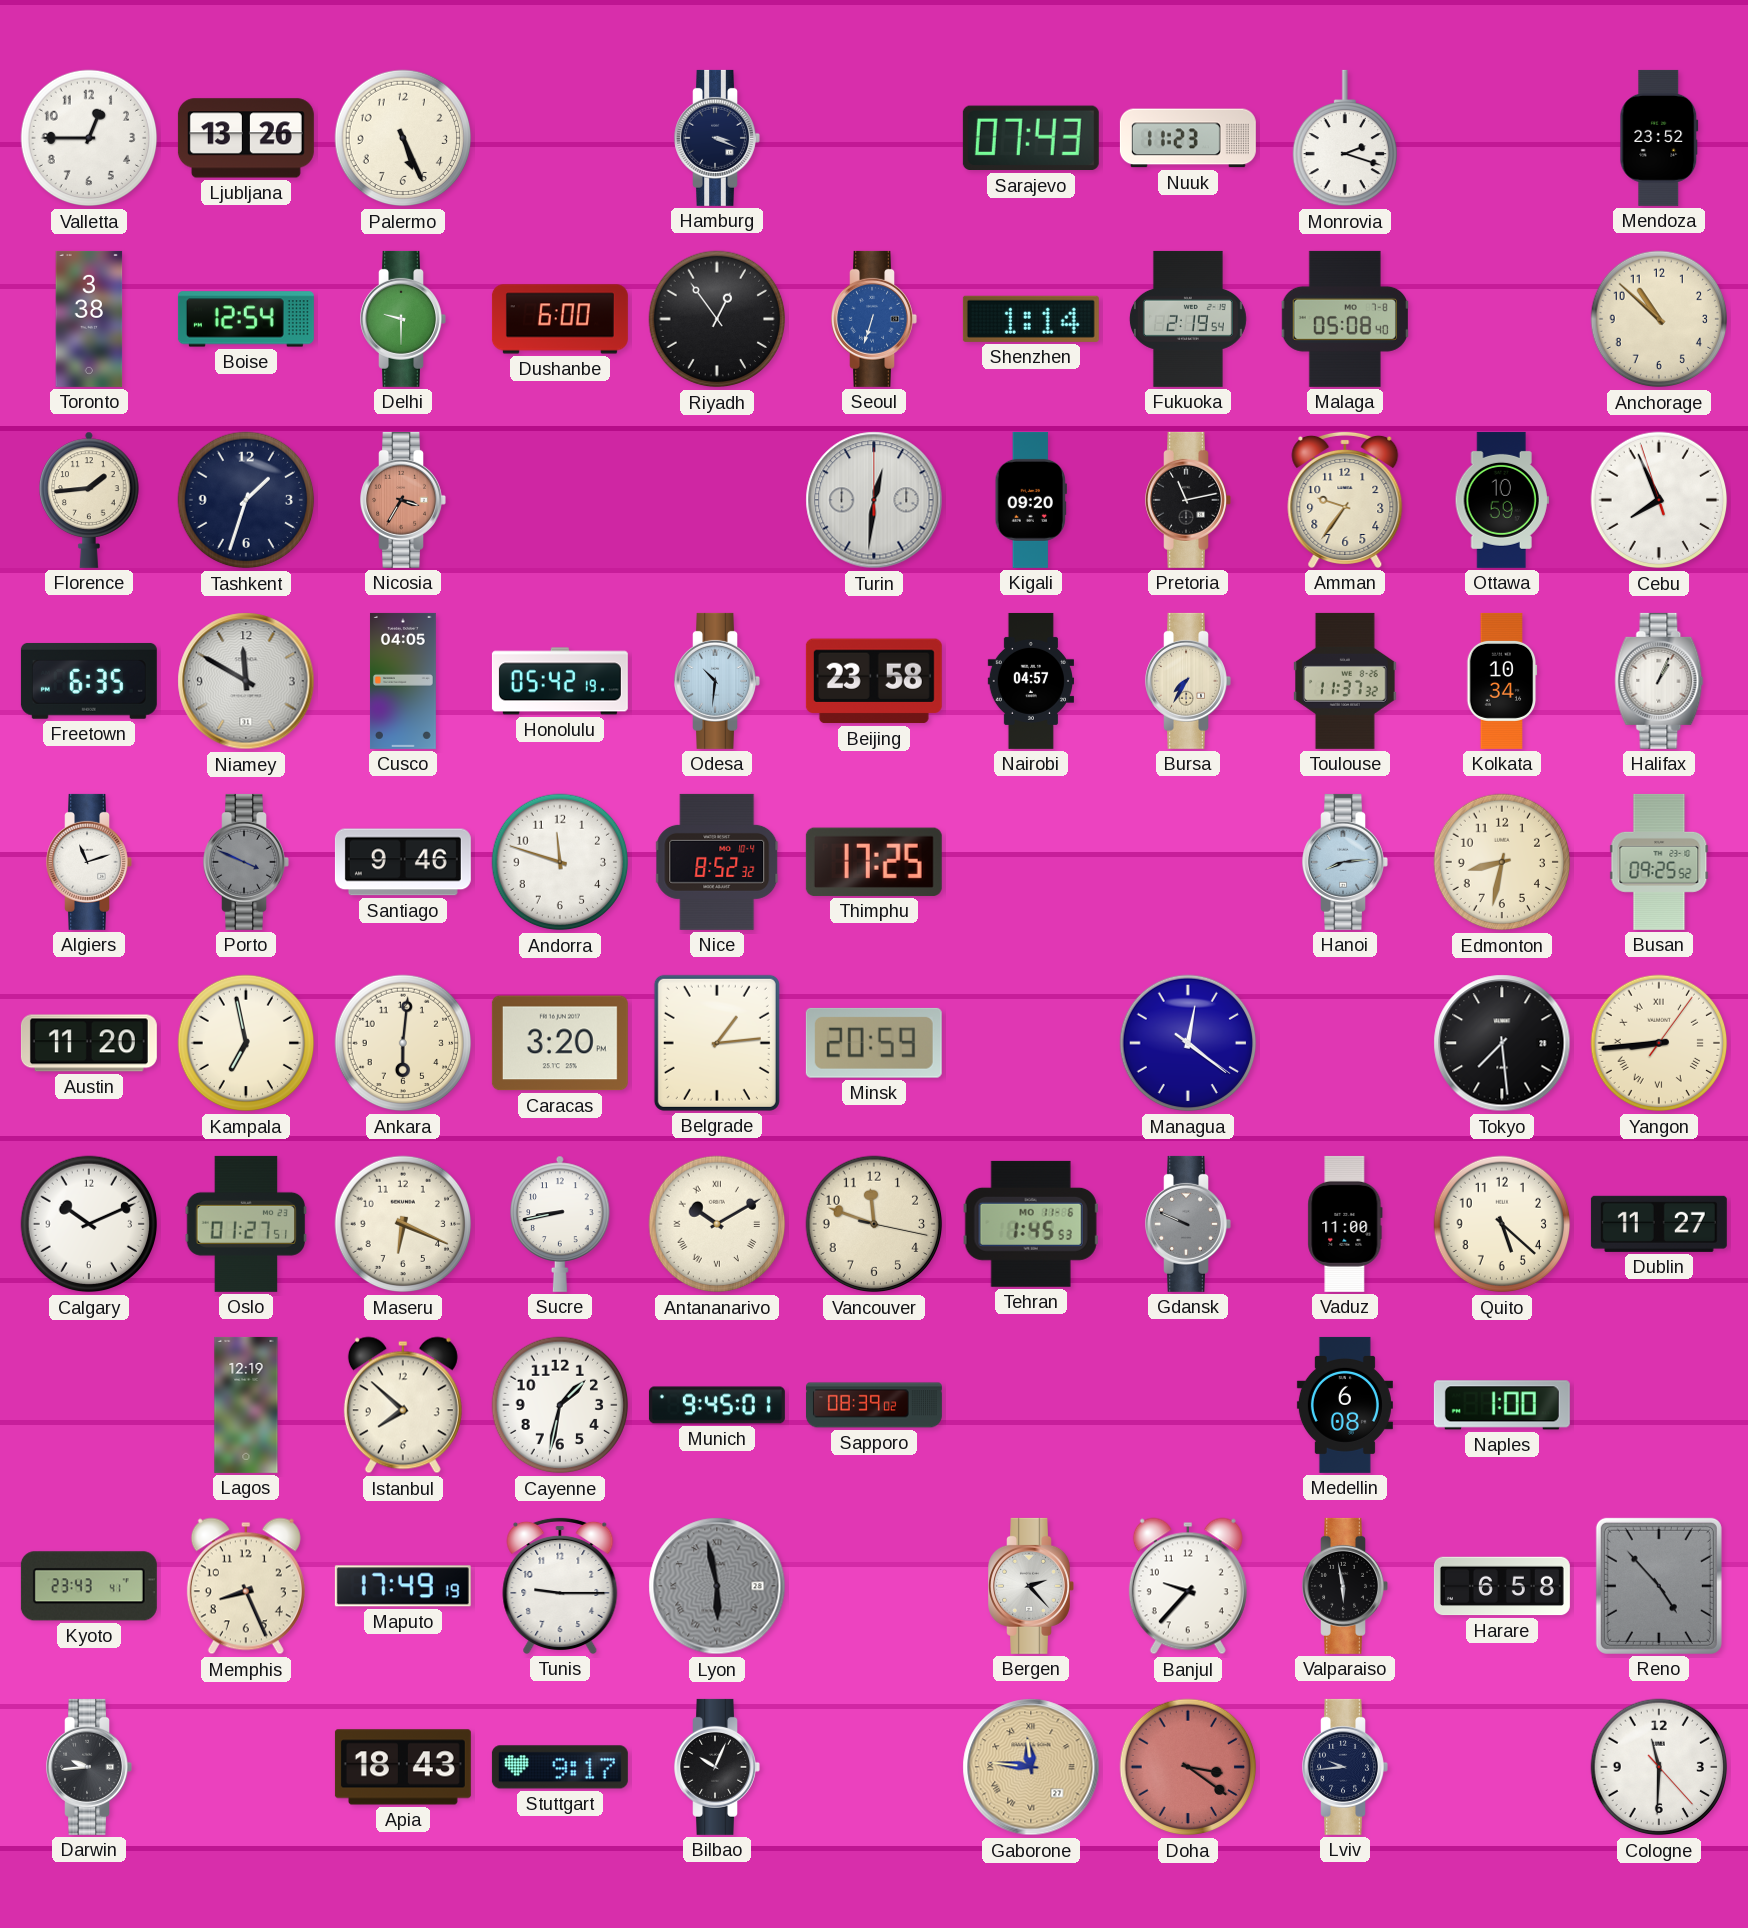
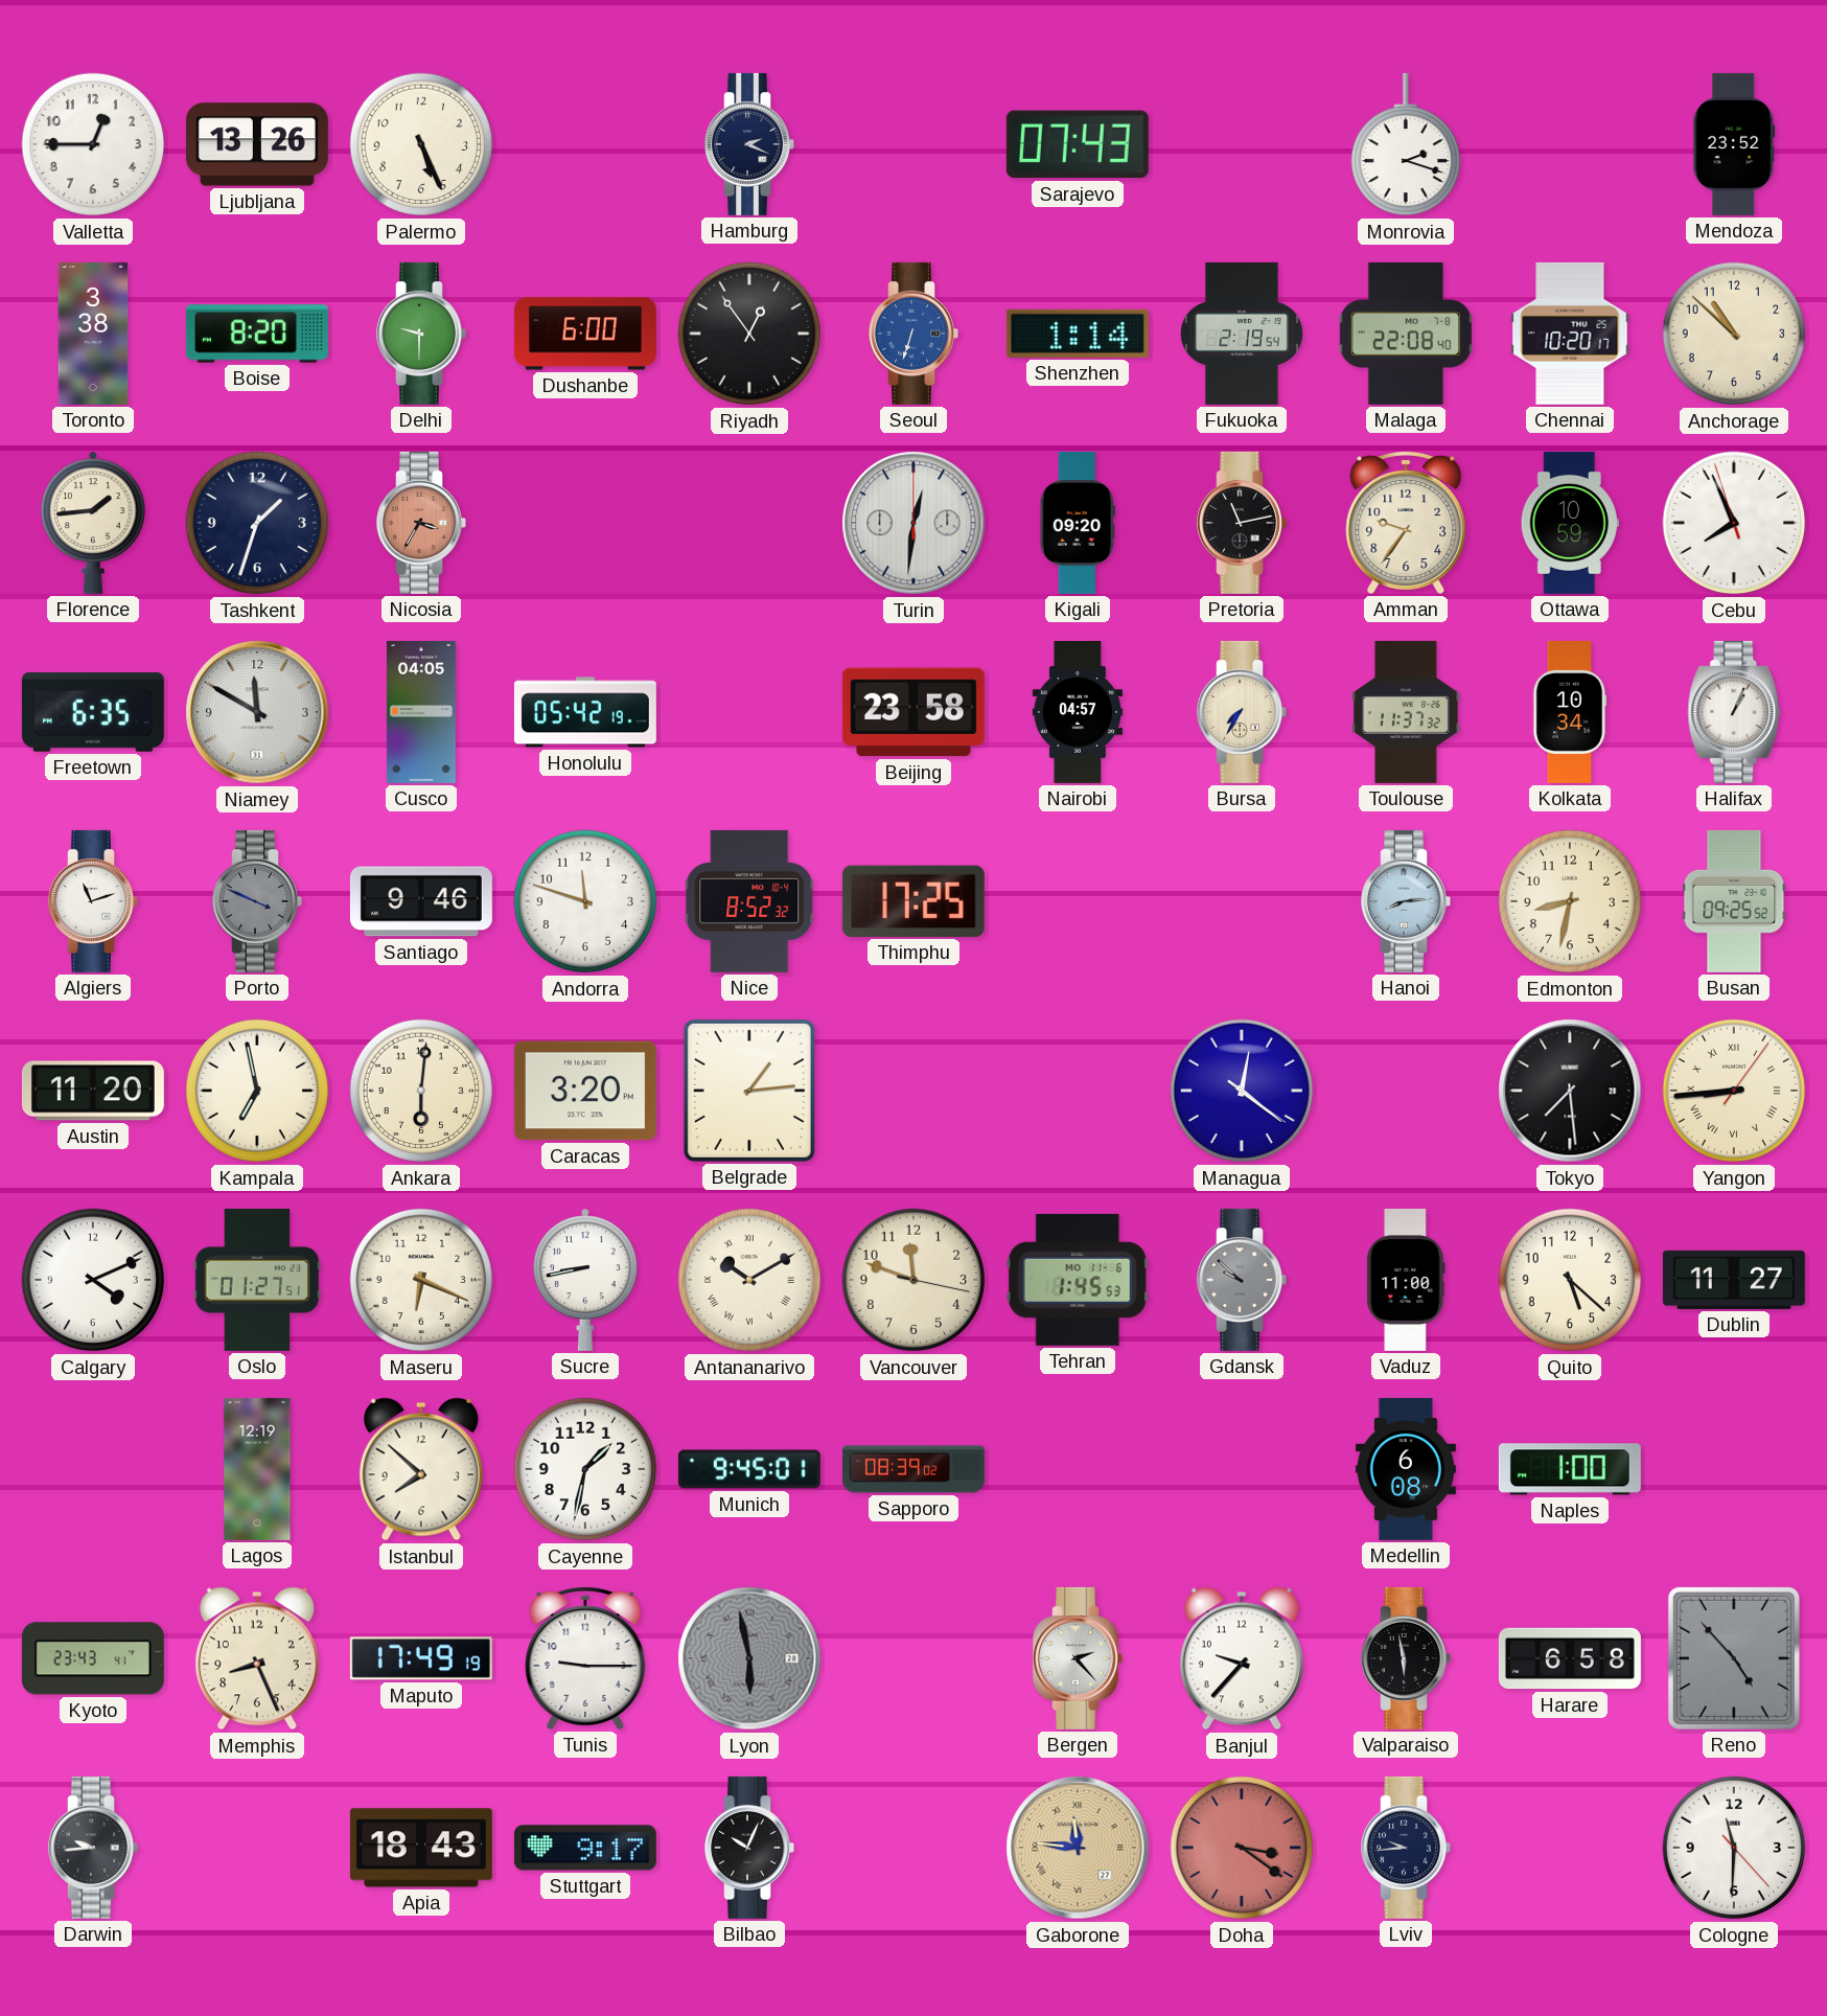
Hamburg: 3:19 -> 2:19 (749, 144)
Nuuk: 11:23 -> none (1188, 138)
Boise: 12:54 -> 8:20 (257, 334)
Malaga: 05:08 -> 22:08 (1405, 334)
Chennai: none -> 10:20 (1570, 334)
Odesa: 10:31 -> none (717, 681)
Minsk: 20:59 -> none (874, 1043)
Calgary: 10:11 -> 4:11 (93, 1280)
Gdansk: 9:49 -> 9:52 (1242, 1280)
